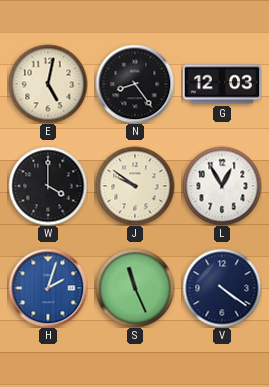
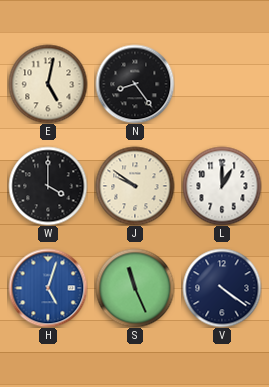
G: 12:03 -> none (222, 84)
L: 12:55 -> 1:00 (222, 186)
H: 2:03 -> 5:03 (48, 288)
